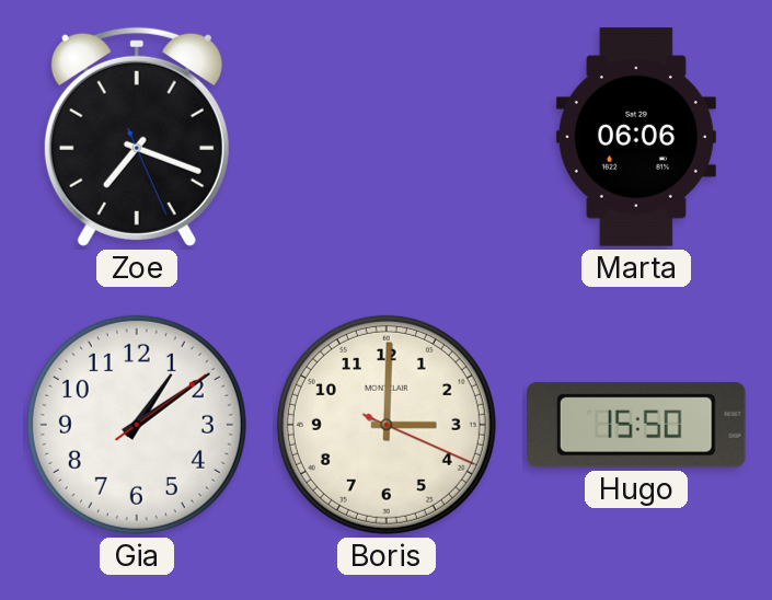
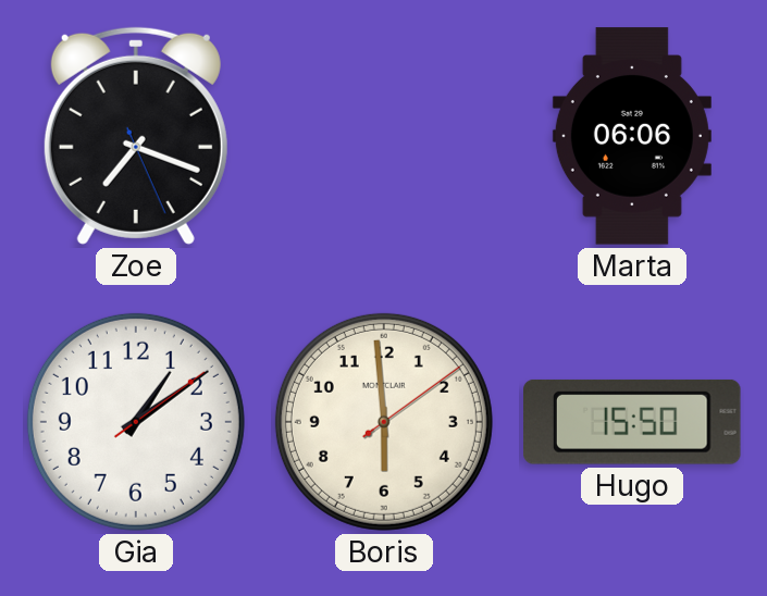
Boris: 3:00 -> 5:59 (384, 422)
